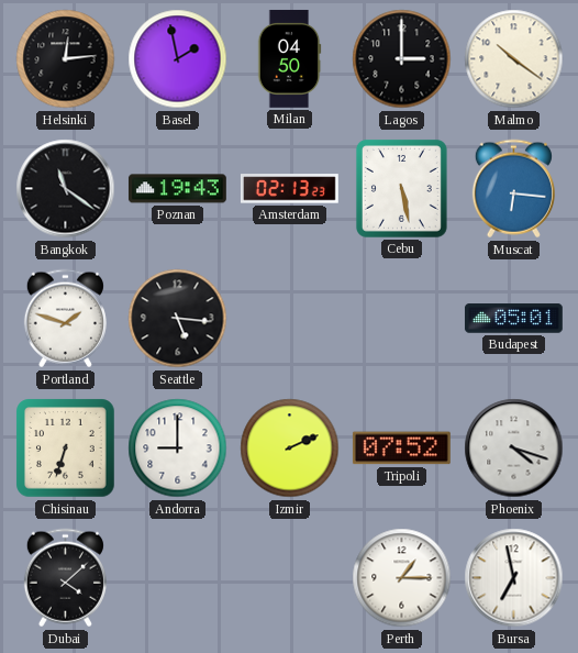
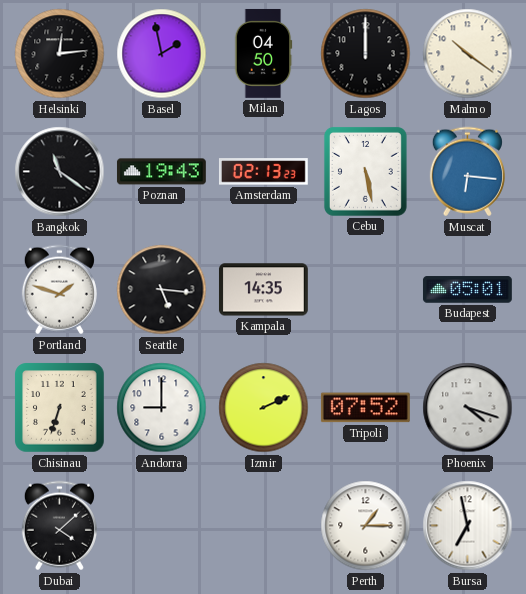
Lagos: 3:00 -> 12:00 (366, 54)
Kampala: none -> 14:35 (263, 290)
